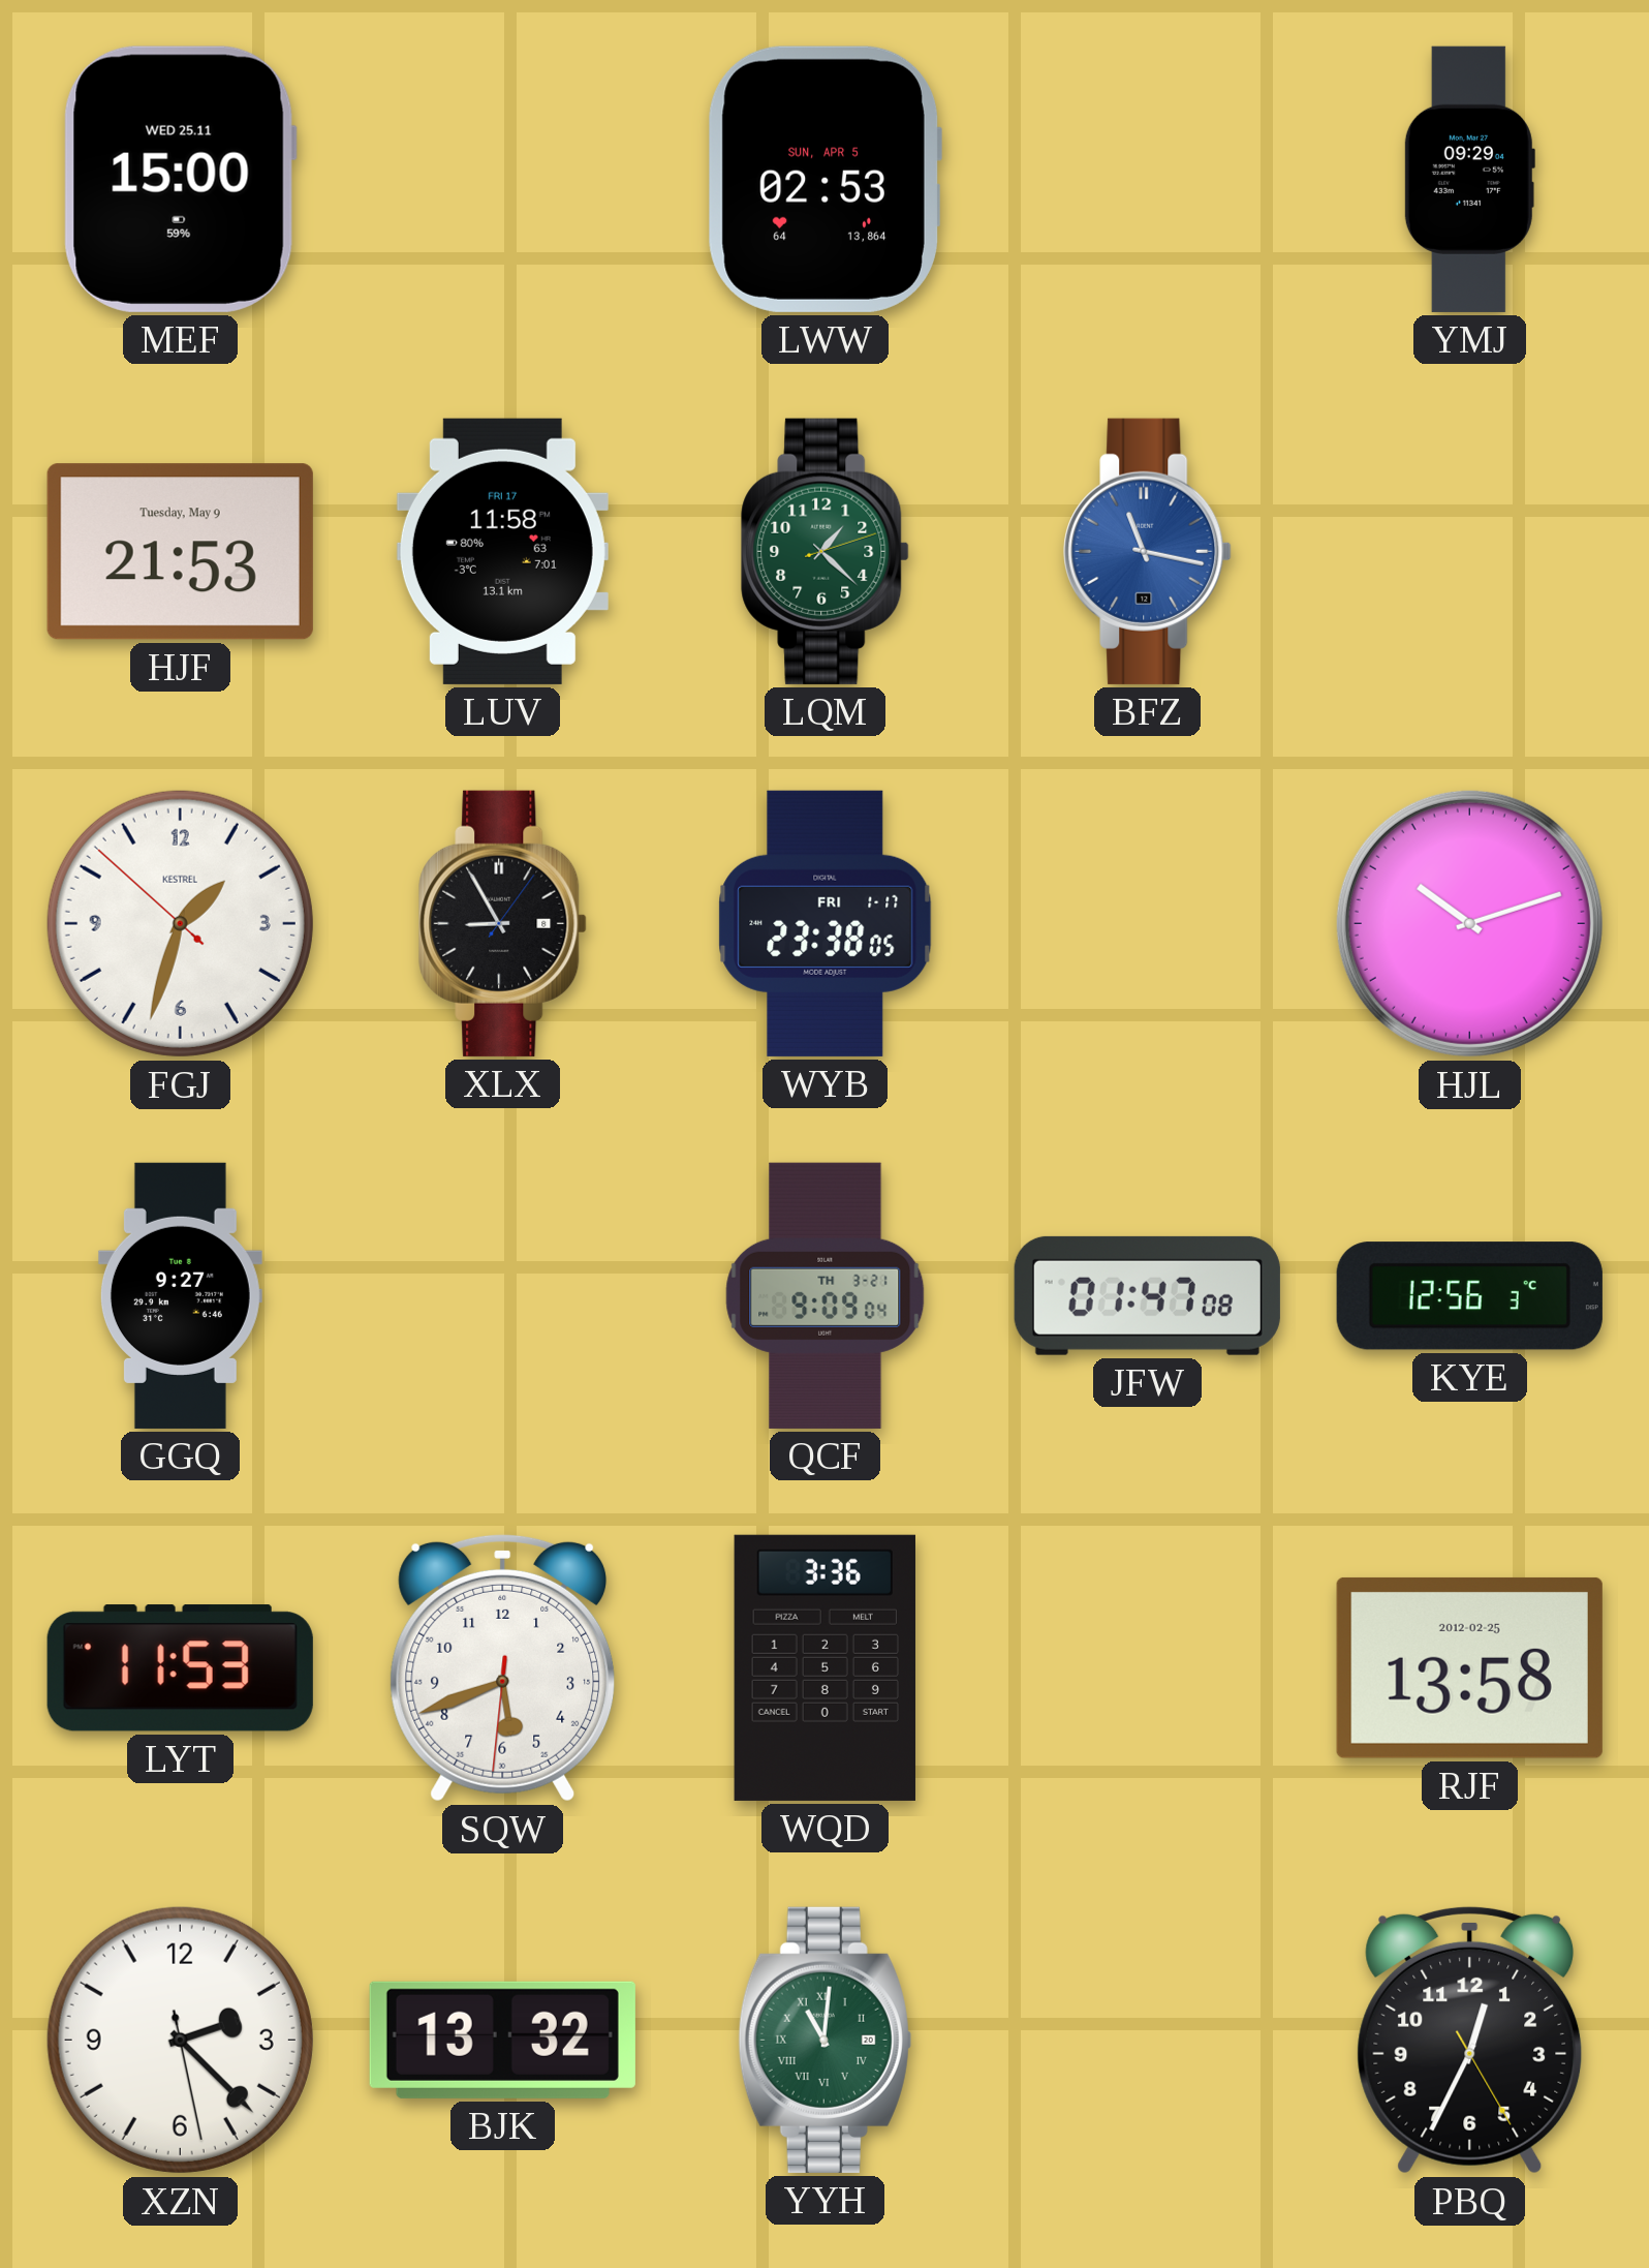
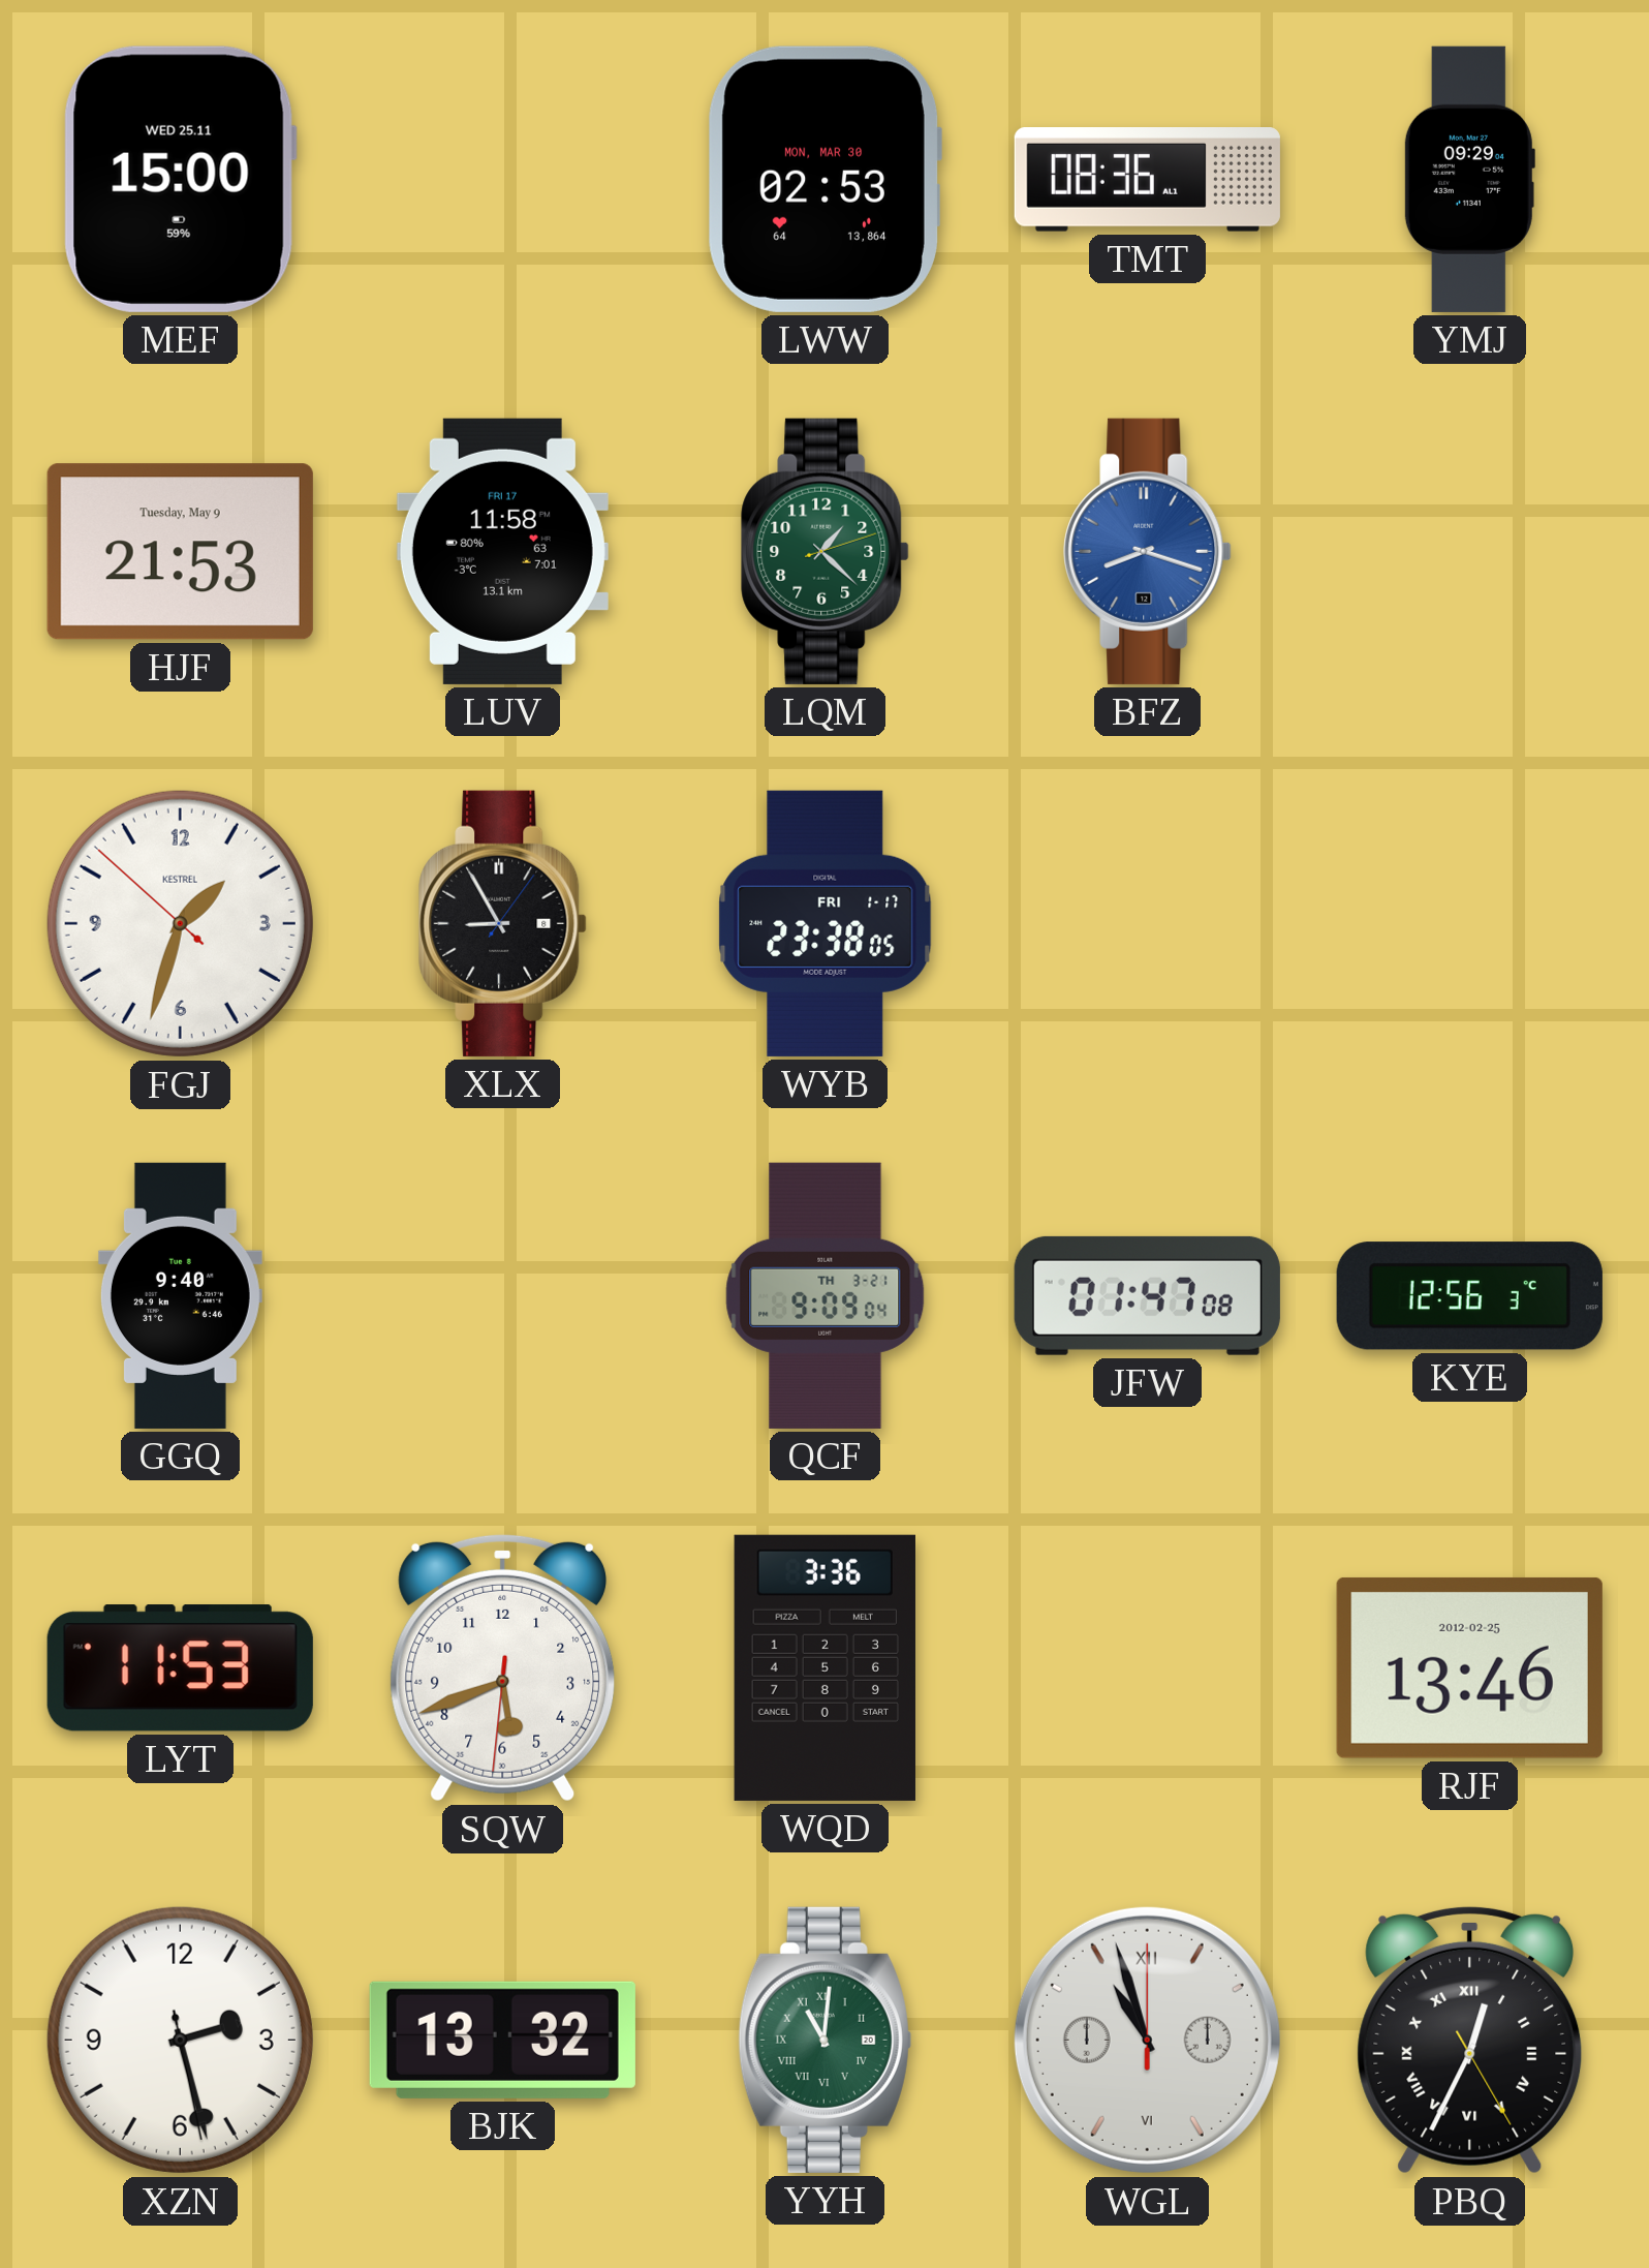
LWW date: SUN, APR 5 -> MON, MAR 30 (824, 179)
TMT: none -> 08:36 (1147, 180)
BFZ: 11:17 -> 8:18 (1148, 551)
HJL: 10:12 -> none (1469, 923)
GGQ: 9:27 -> 9:40 (180, 1295)
RJF: 13:58 -> 13:46 (1469, 1667)
XZN: 2:22 -> 2:27 (180, 2040)
WGL: none -> 10:57 (1147, 2040)
PBQ numerals: Arabic -> Roman (1470, 2040)
